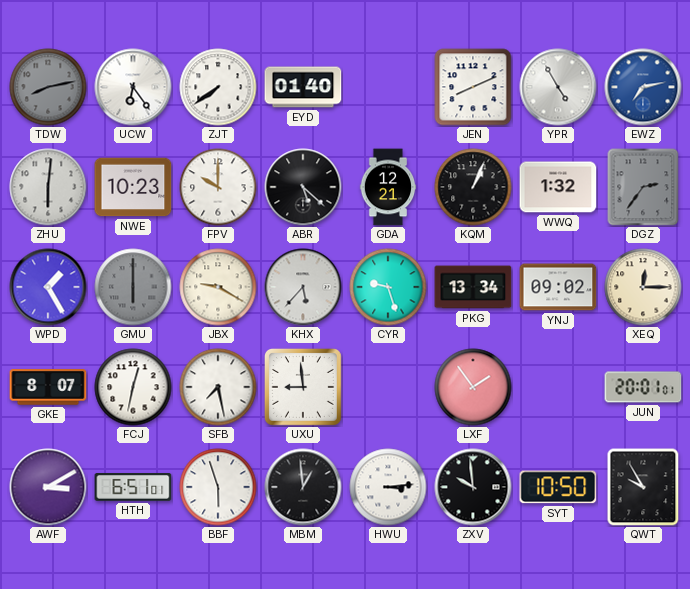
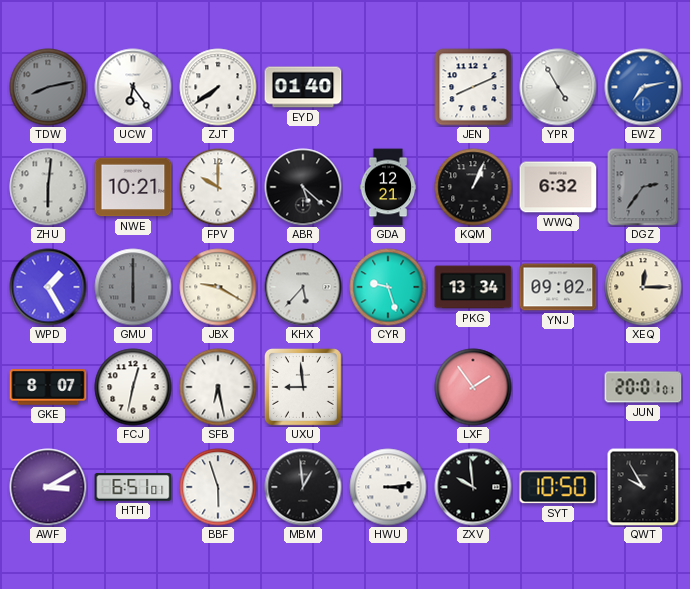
NWE: 10:23 -> 10:21 (133, 187)
WWQ: 1:32 -> 6:32 (558, 187)
SFB: 7:28 -> 6:28 (218, 387)
